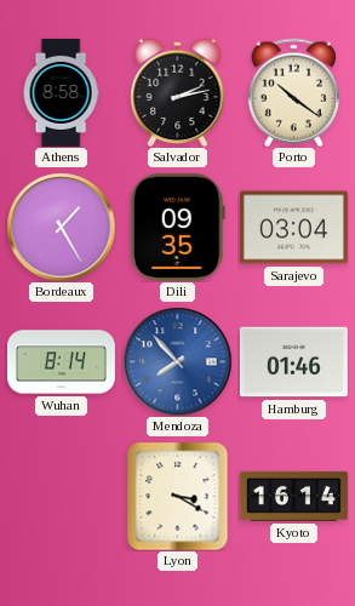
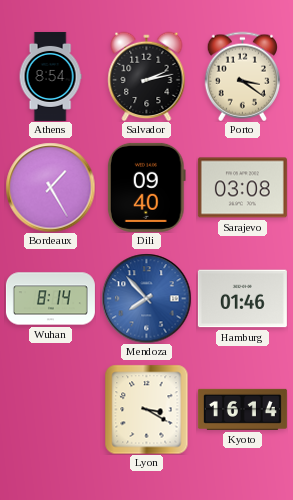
Athens: 8:58 -> 8:54 (50, 76)
Porto: 10:21 -> 3:21 (242, 76)
Dili: 09:35 -> 09:40 (146, 187)
Sarajevo: 03:04 -> 03:08 (242, 188)
